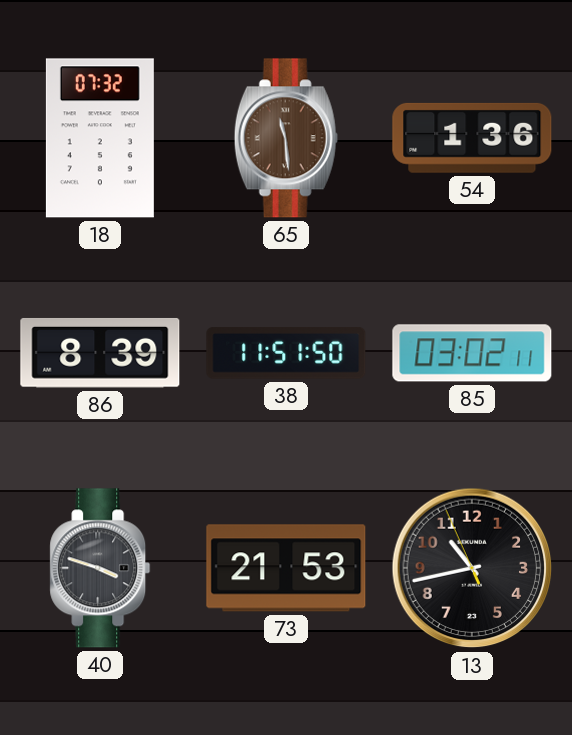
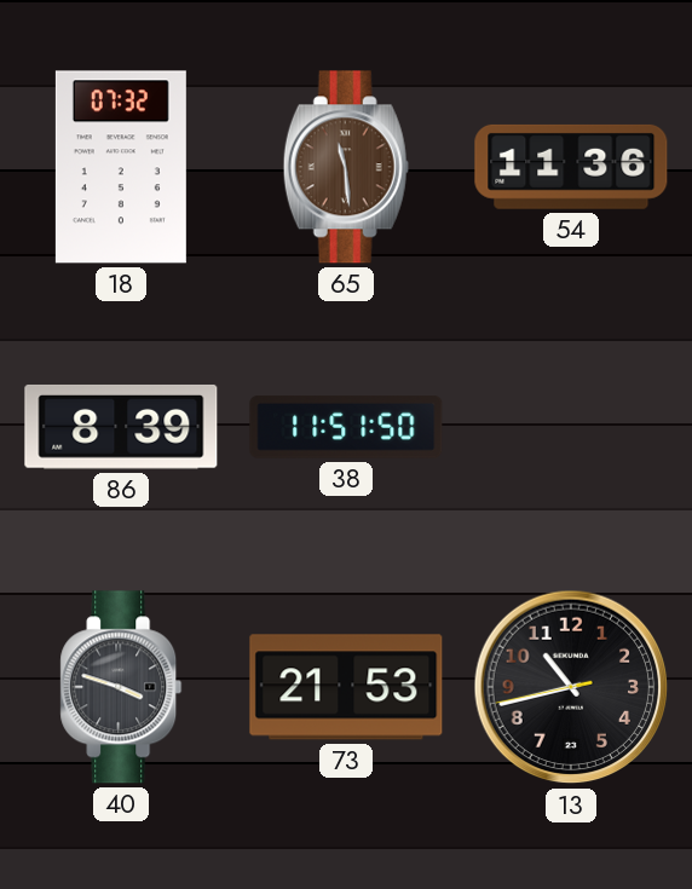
54: 1:36 -> 11:36 (571, 167)
85: 03:02 -> none (472, 353)
13: 10:42:56 -> 10:42:43 (571, 687)
